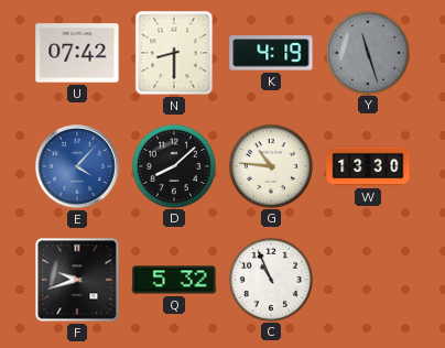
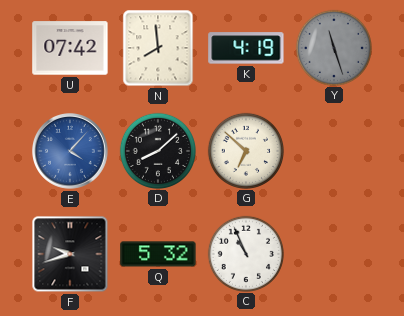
N: 8:30 -> 7:59 (158, 48)
G: 10:46 -> 6:52 (245, 150)
W: 13:30 -> none (368, 166)
